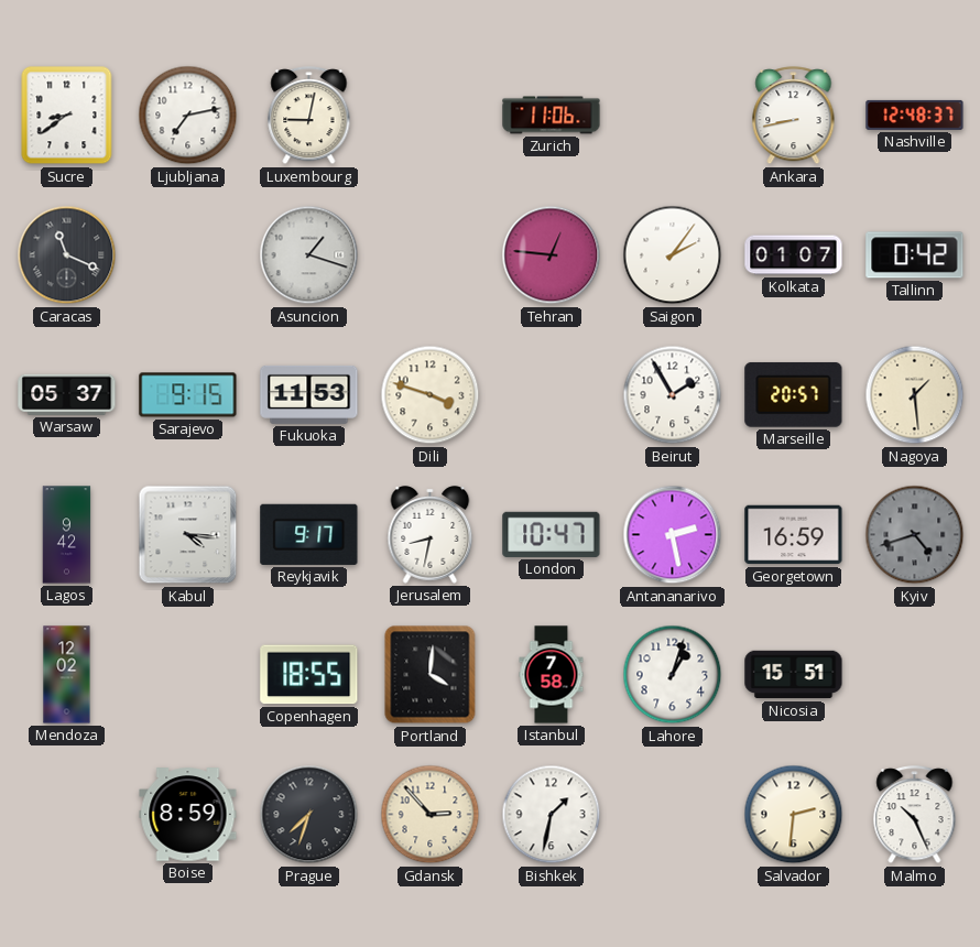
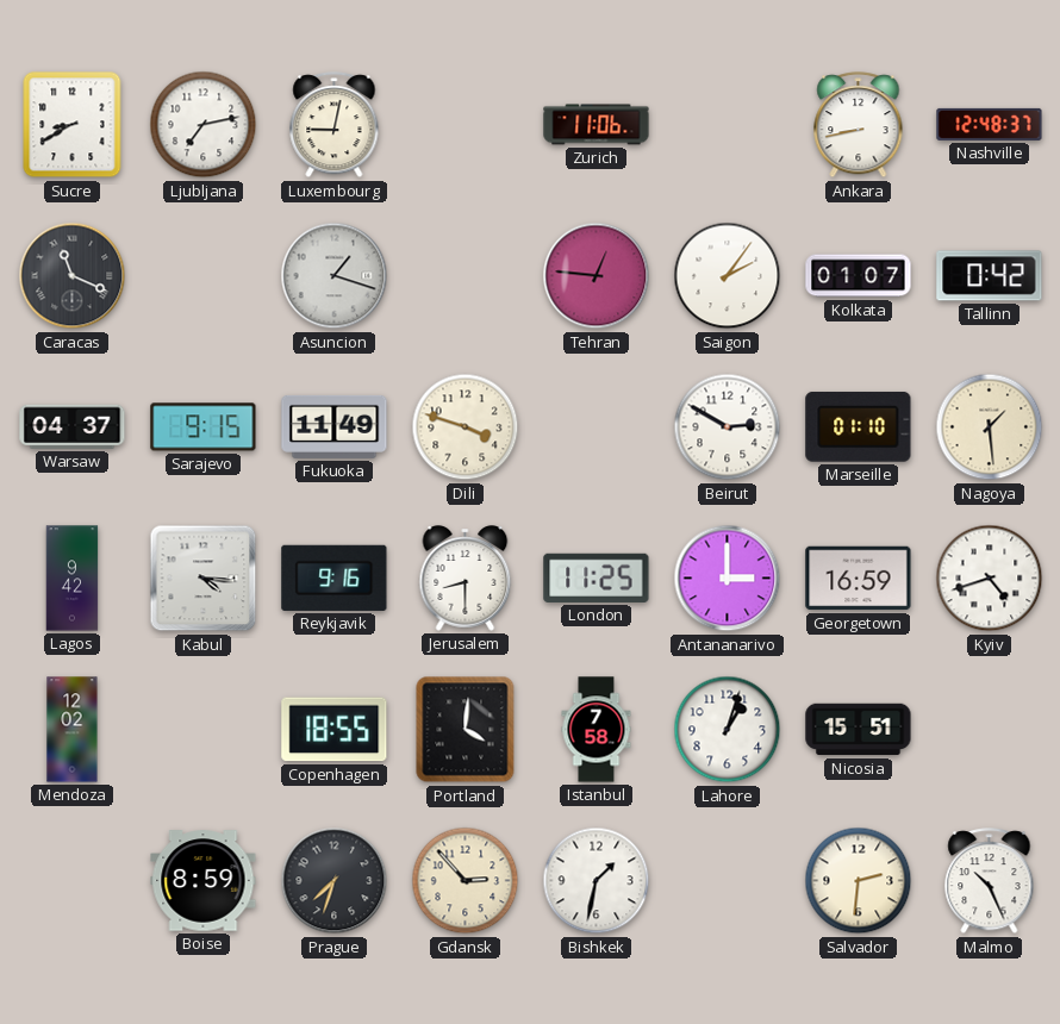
Sucre: 8:39 -> 8:40 (73, 125)
Warsaw: 05:37 -> 04:37 (73, 426)
Fukuoka: 11:53 -> 11:49 (335, 426)
Beirut: 1:55 -> 2:50 (728, 427)
Marseille: 20:57 -> 01:10 (859, 426)
Reykjavik: 9:17 -> 9:16 (335, 577)
Jerusalem: 8:32 -> 8:30 (466, 579)
London: 10:47 -> 11:25 (597, 577)
Antananarivo: 2:28 -> 3:00 (728, 579)
Kyiv dial: grey -> white (990, 579)
